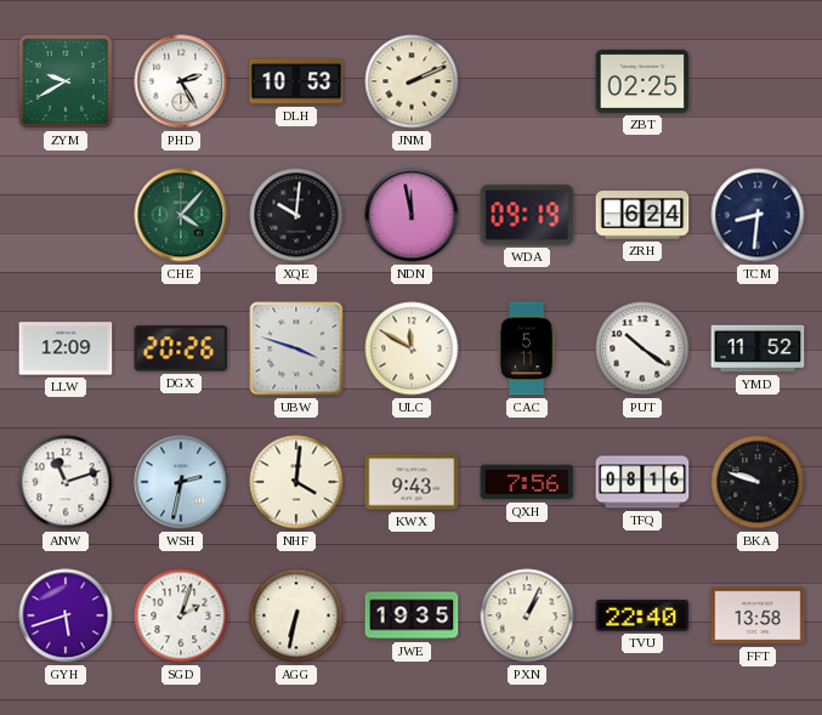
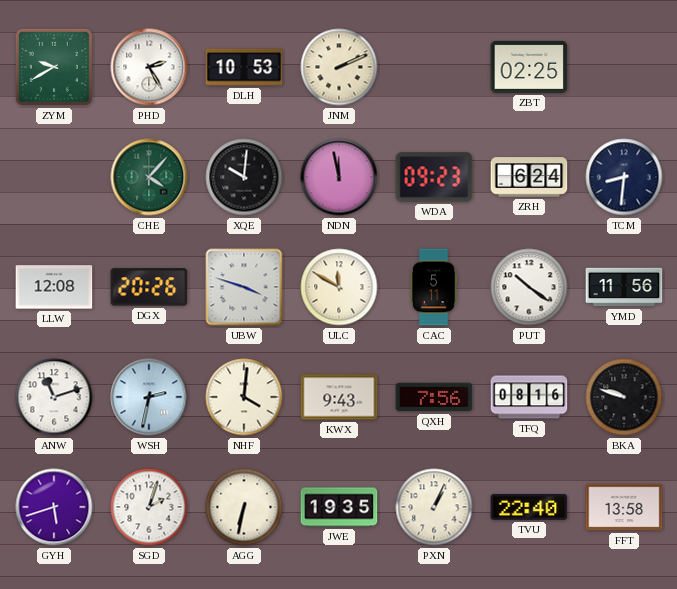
WDA: 09:19 -> 09:23 (434, 177)
LLW: 12:09 -> 12:08 (54, 287)
YMD: 11:52 -> 11:56 (624, 287)
